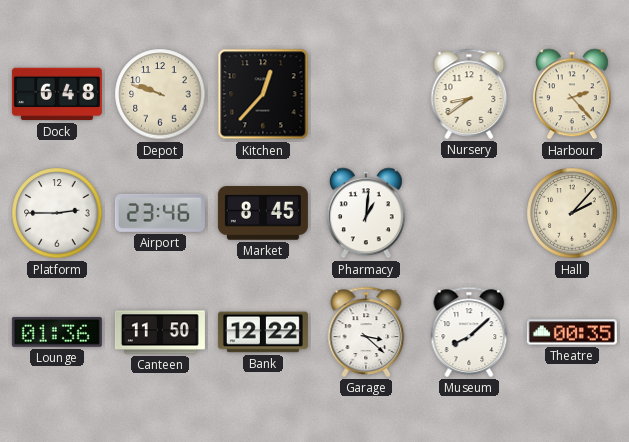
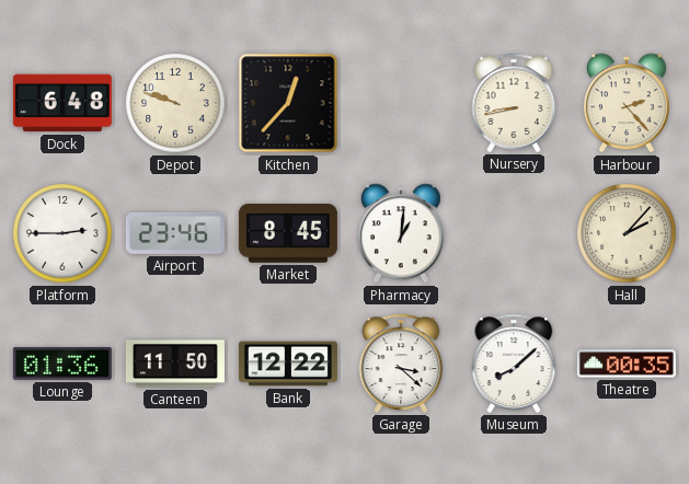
Nursery: 8:39 -> 8:43 (514, 103)
